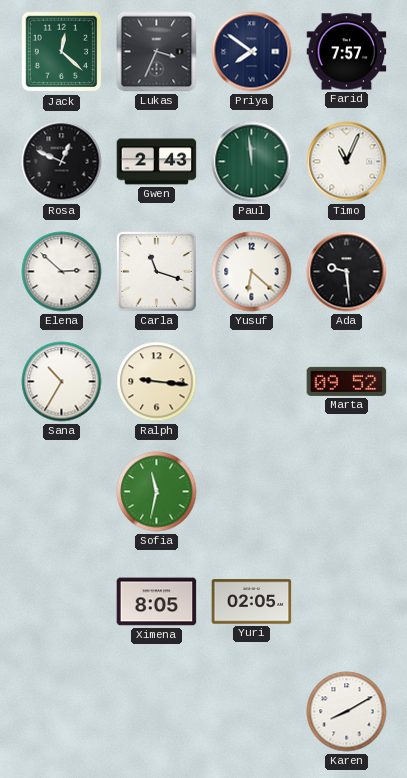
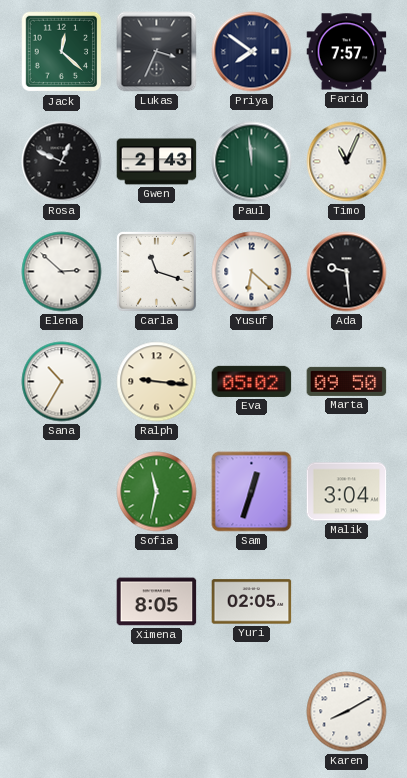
Eva: none -> 05:02 (252, 381)
Marta: 09:52 -> 09:50 (347, 381)
Sam: none -> 12:33 (252, 492)
Malik: none -> 3:04 (347, 492)
